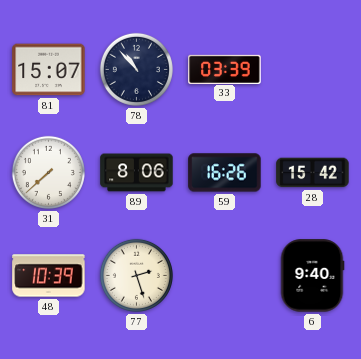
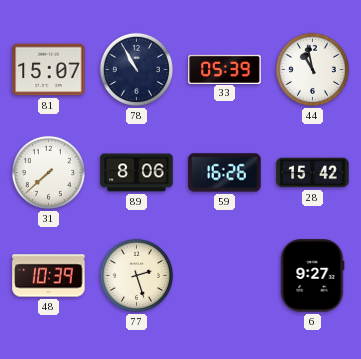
78: 10:53 -> 10:55 (136, 69)
33: 03:39 -> 05:39 (225, 69)
44: none -> 10:58 (312, 69)
6: 9:40 -> 9:27 (312, 276)
